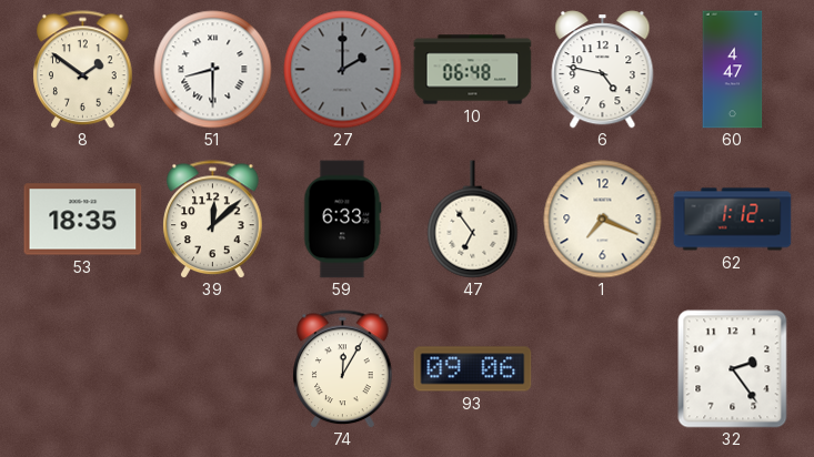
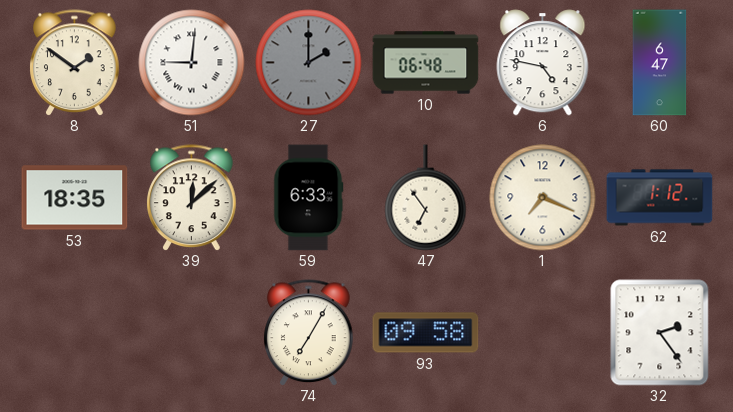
51: 8:30 -> 9:01 (192, 63)
60: 4:47 -> 6:47 (660, 63)
74: 12:05 -> 7:05 (309, 333)
93: 09:06 -> 09:58 (426, 333)
